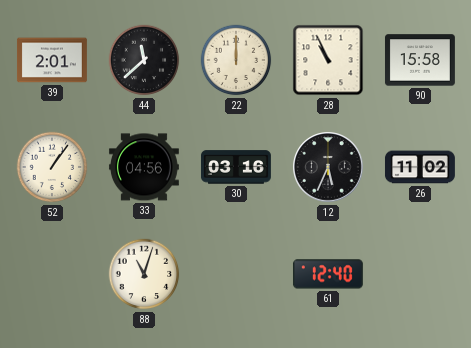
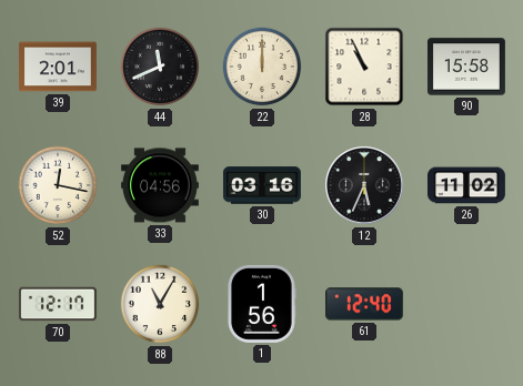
44: 11:38 -> 11:41 (160, 67)
52: 1:06 -> 12:17 (58, 185)
70: none -> 12:17 (58, 304)
88: 11:03 -> 11:05 (160, 304)
1: none -> 1:56 (262, 304)
